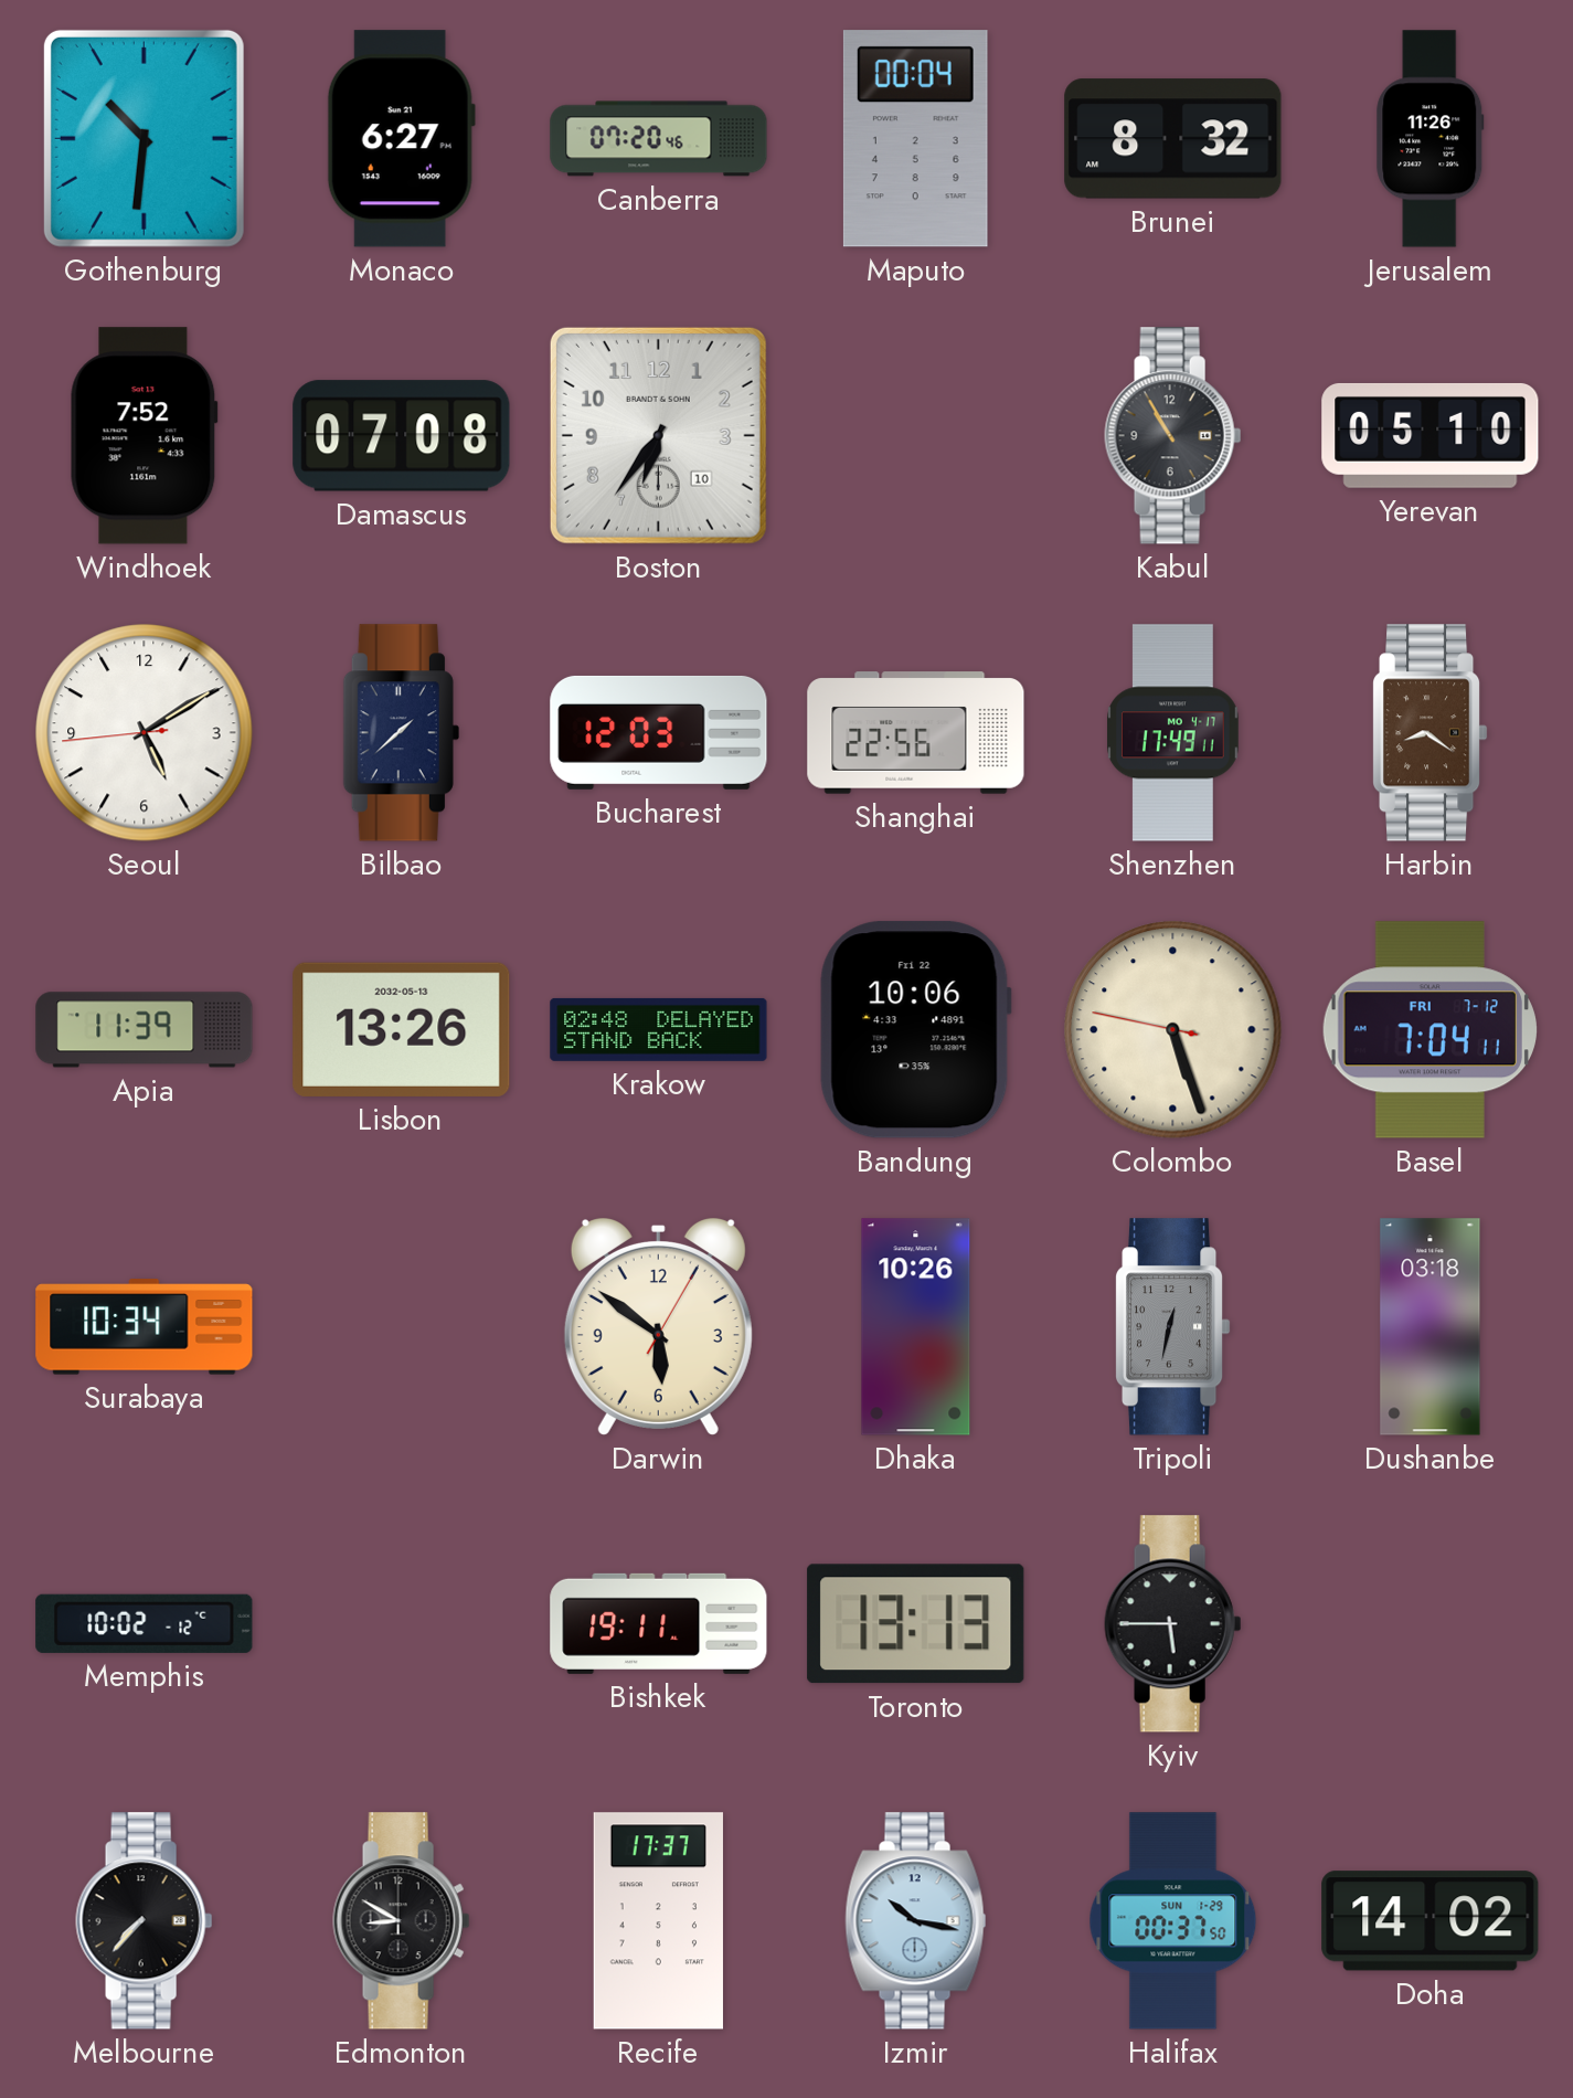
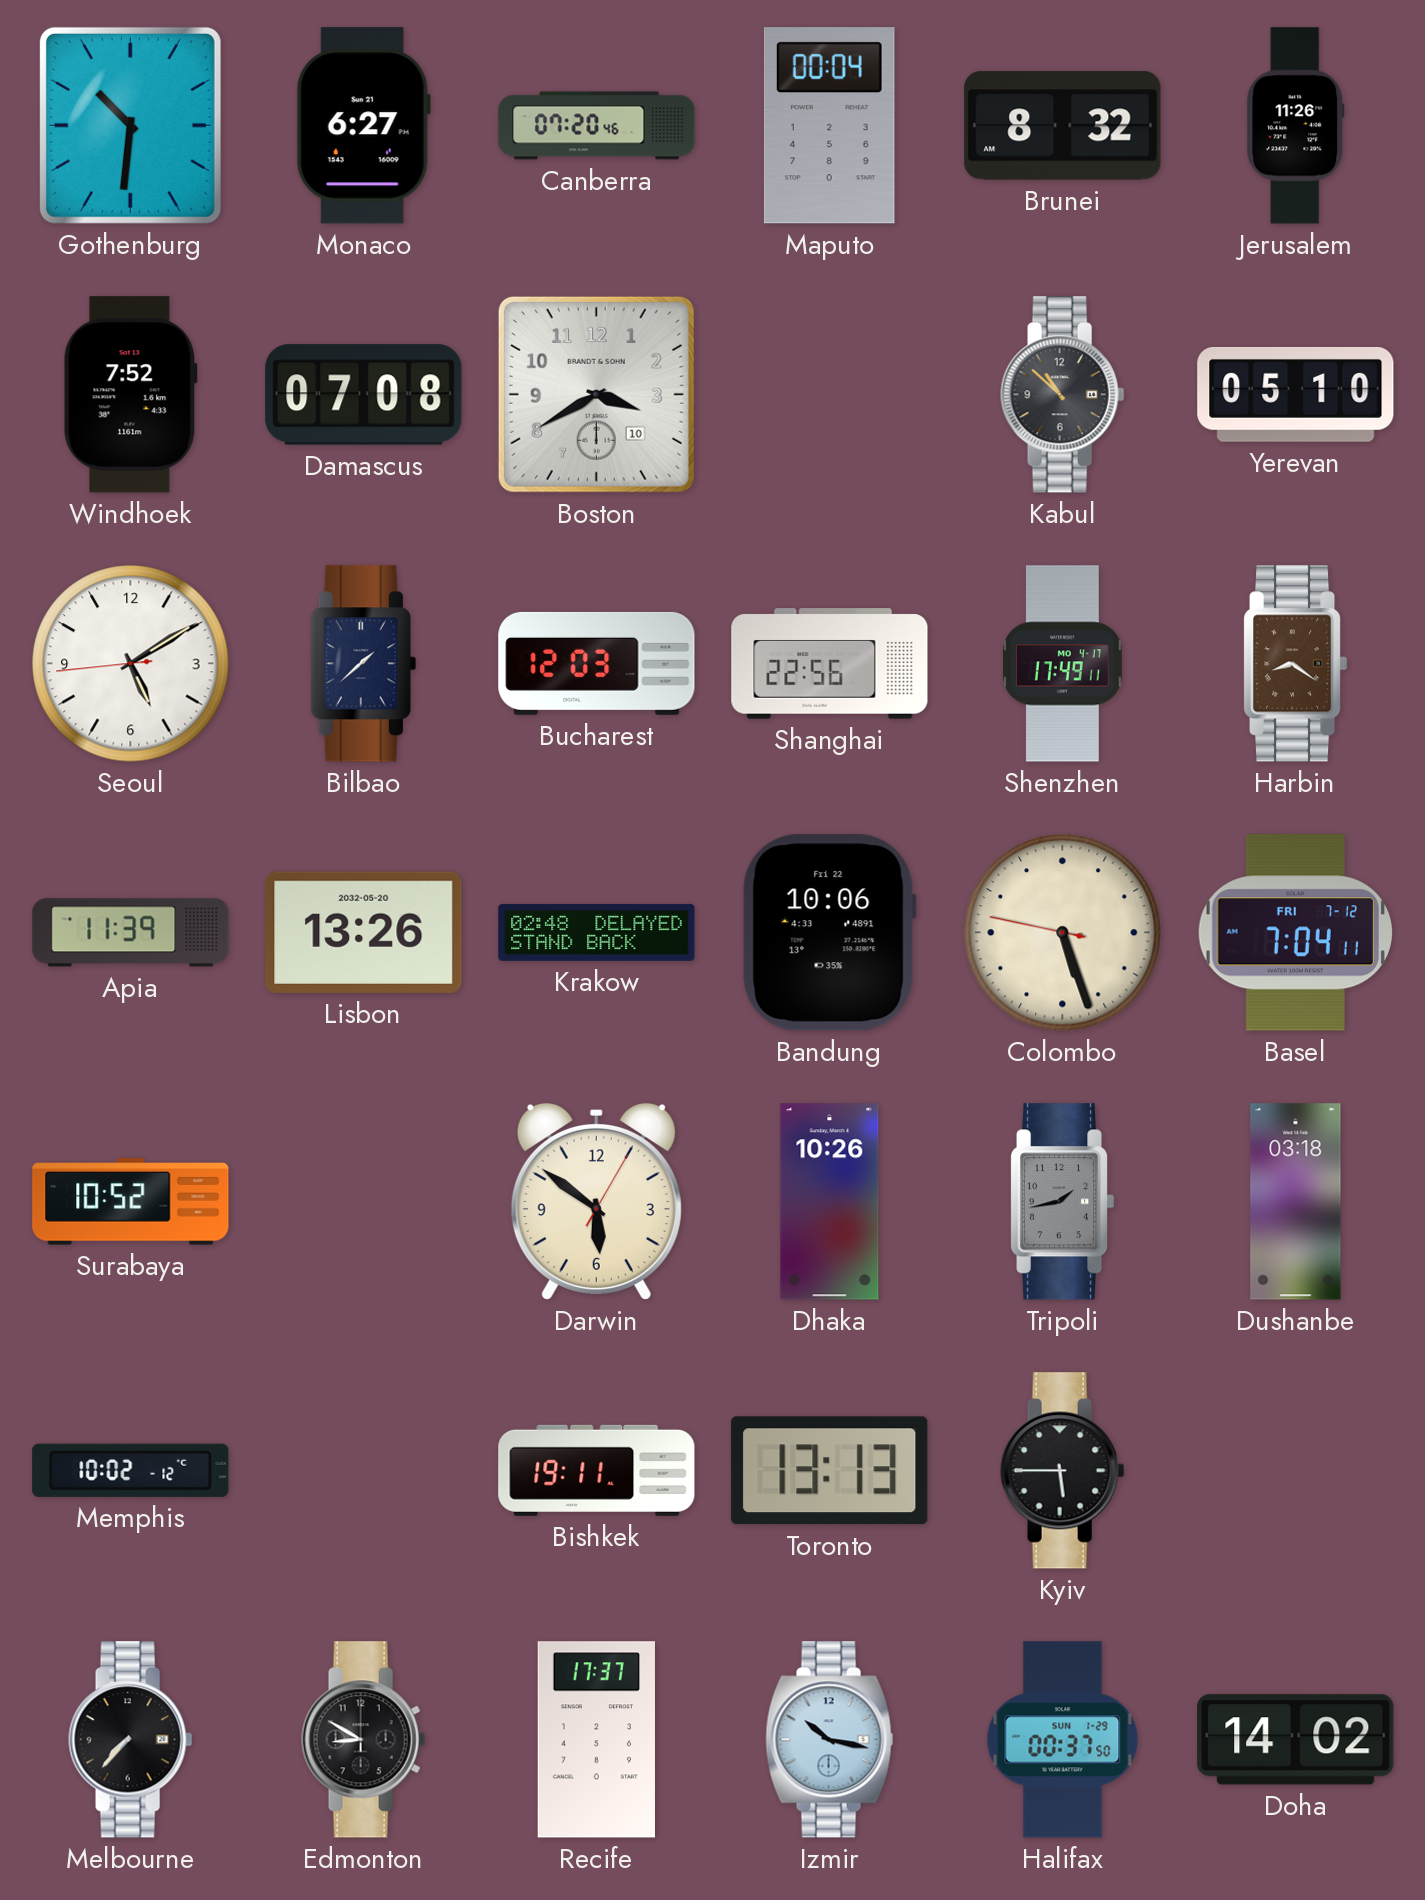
Boston: 6:36 -> 3:40 (596, 394)
Kabul: 10:55 -> 10:52 (1063, 395)
Lisbon date: 2032-05-13 -> 2032-05-20 (364, 932)
Surabaya: 10:34 -> 10:52 (131, 1202)
Tripoli: 12:32 -> 1:43 (1063, 1202)
